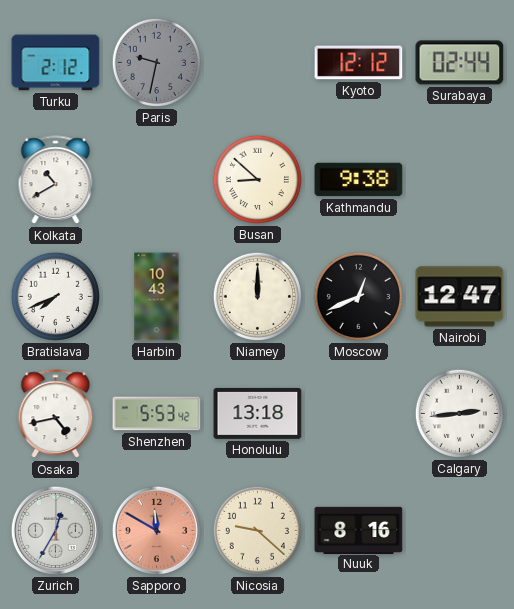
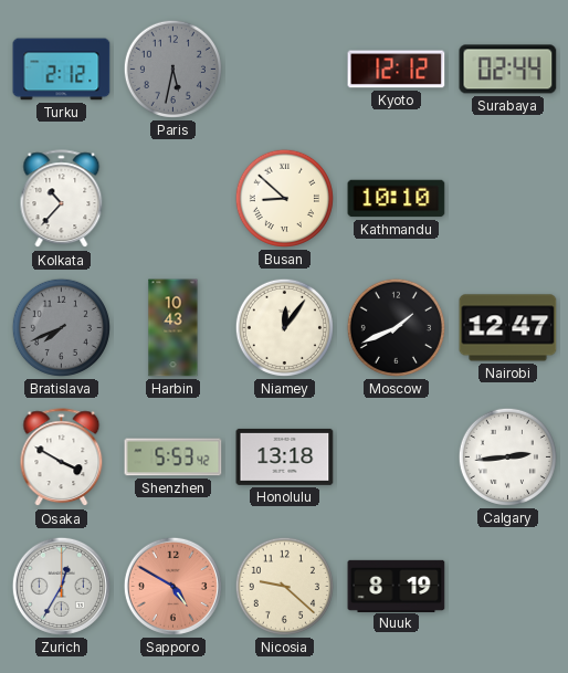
Paris: 9:32 -> 5:32 (172, 69)
Kolkata: 10:40 -> 10:37 (62, 199)
Kathmandu: 9:38 -> 10:10 (397, 199)
Bratislava dial: white -> grey (61, 327)
Niamey: 12:00 -> 12:06 (284, 327)
Moscow: 12:41 -> 1:41 (396, 327)
Osaka: 4:43 -> 3:50 (62, 458)
Sapporo: 11:50 -> 4:50 (172, 586)
Nuuk: 8:16 -> 8:19 (397, 586)
